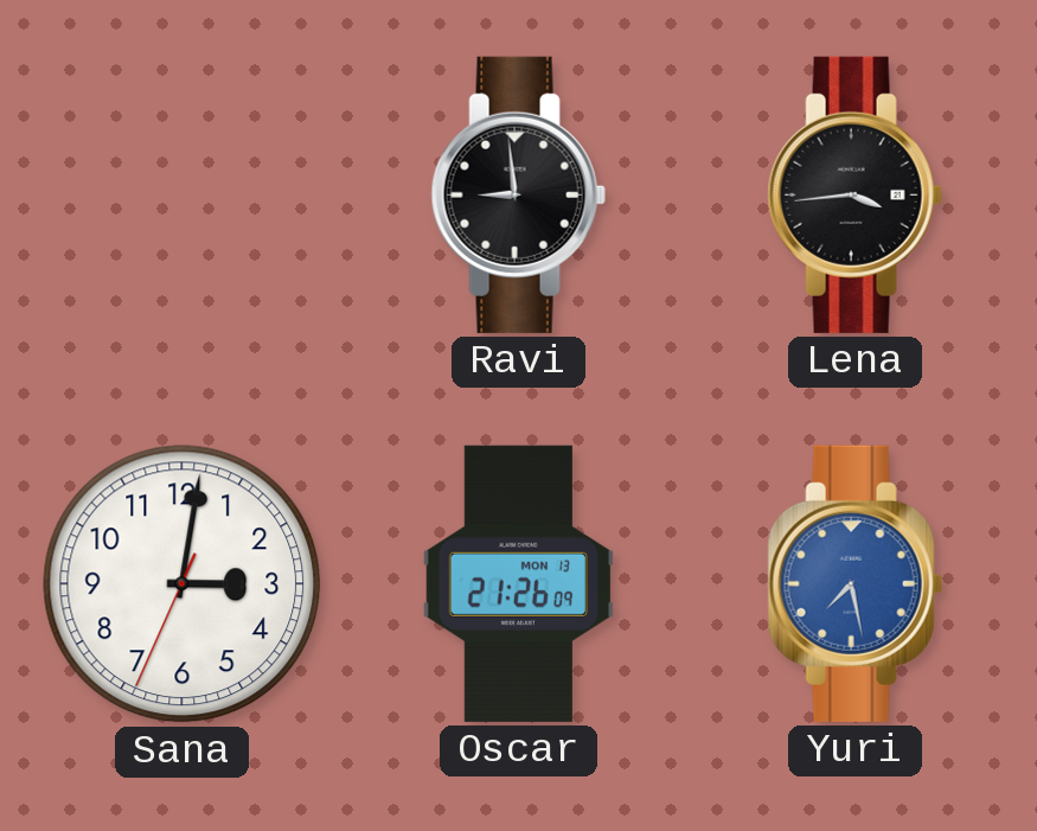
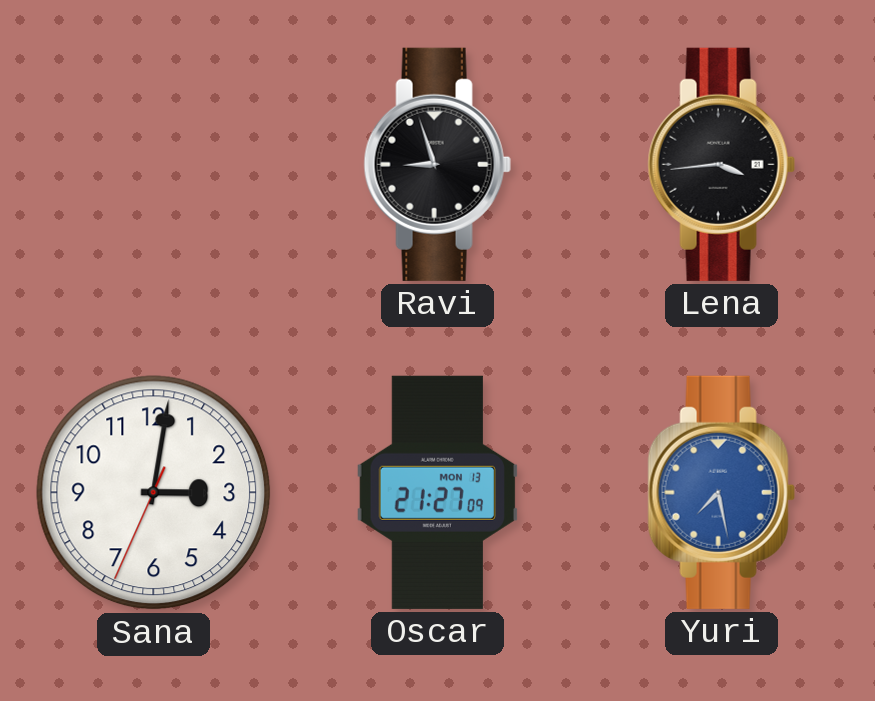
Ravi: 8:59 -> 8:57 (437, 164)
Oscar: 21:26 -> 21:27 (437, 492)
